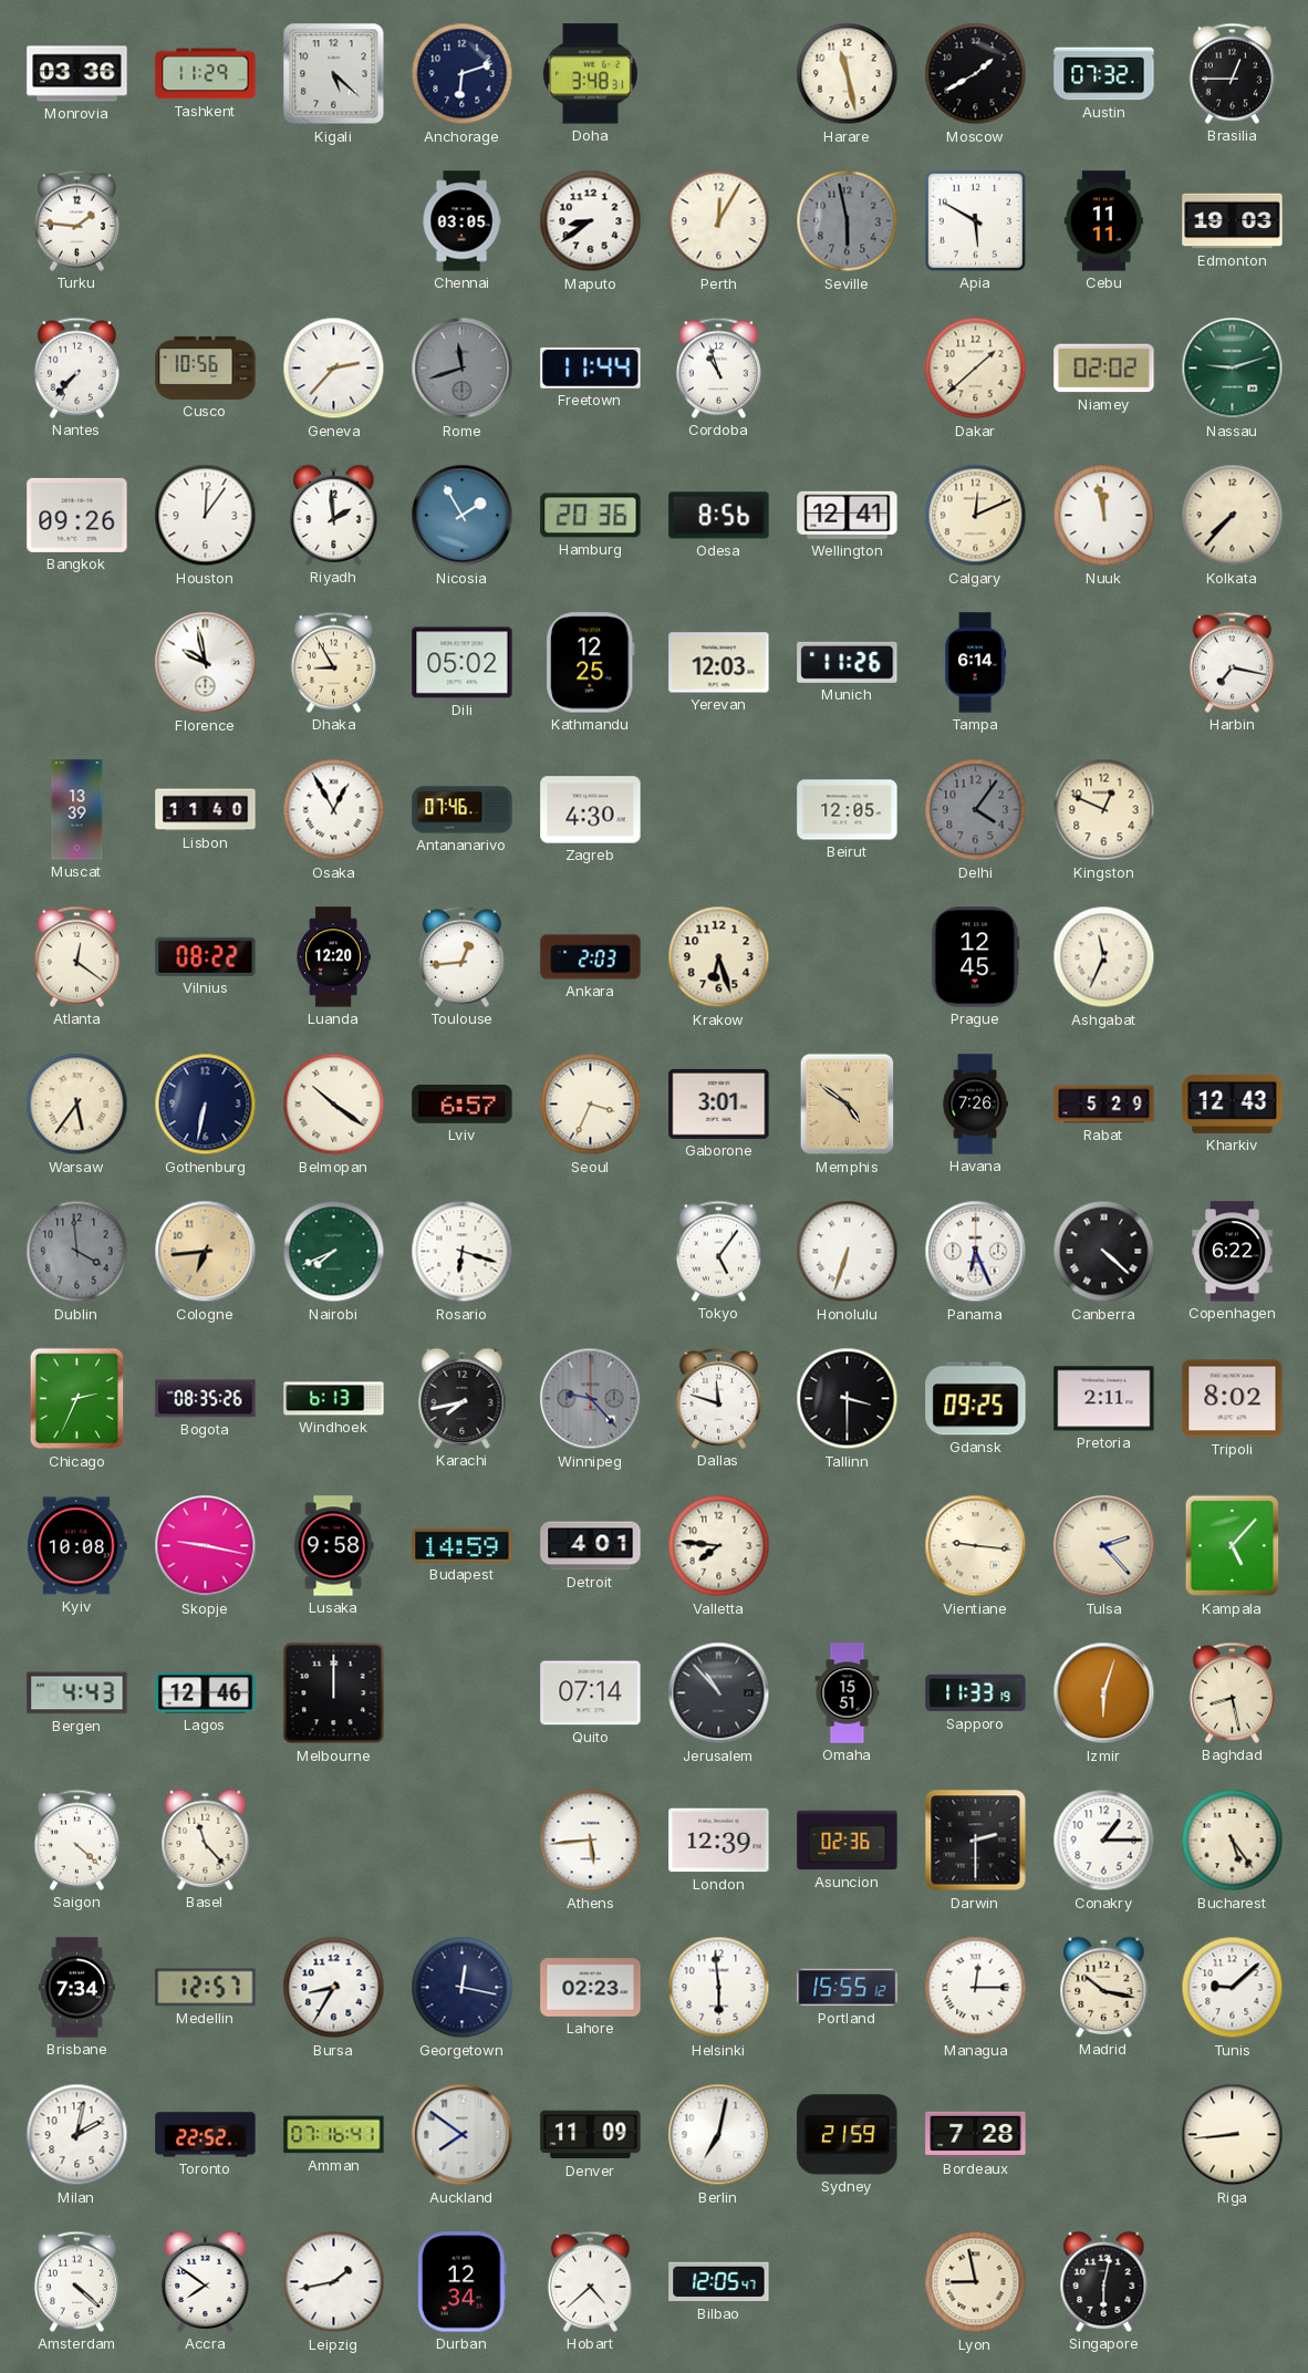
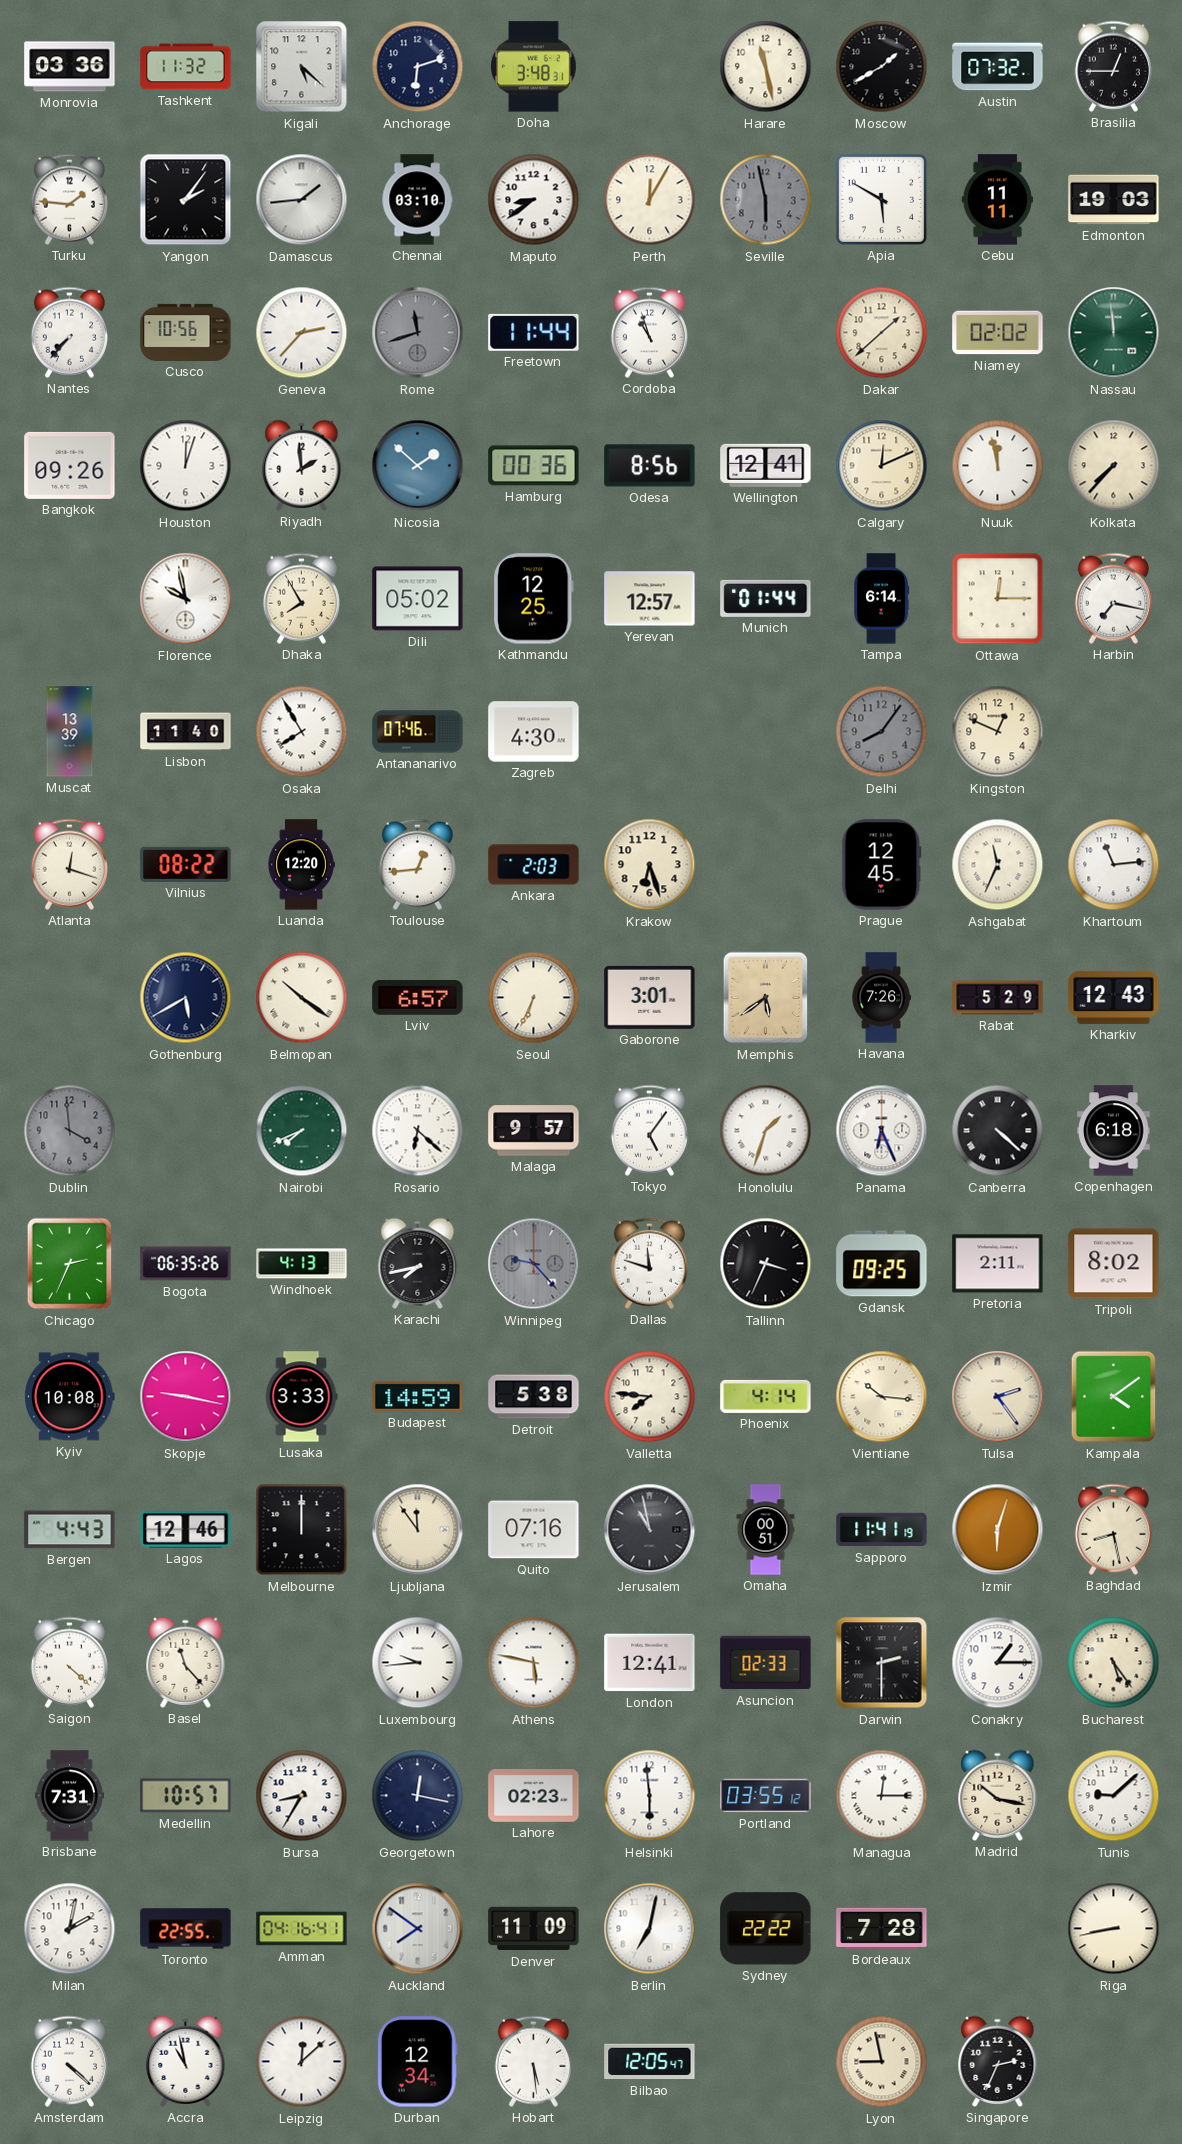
Tashkent: 11:29 -> 11:32 (186, 67)
Yangon: none -> 2:06 (186, 200)
Damascus: none -> 1:44 (302, 200)
Chennai: 03:05 -> 03:10 (417, 200)
Nassau: 9:12 -> 11:59 (1114, 333)
Houston: 12:06 -> 12:03 (186, 466)
Nicosia: 1:55 -> 1:52 (418, 466)
Hamburg: 20:36 -> 00:36 (534, 466)
Dhaka: 8:55 -> 7:55 (301, 598)
Yerevan: 12:03 -> 12:57 (650, 599)
Munich: 11:26 -> 01:44 (766, 598)
Ottawa: none -> 12:15 (998, 599)
Osaka: 12:55 -> 7:55 (302, 732)
Beirut: 12:05 -> none (848, 810)
Delhi: 4:06 -> 8:06 (882, 732)
Atlanta: 12:21 -> 12:18 (69, 864)
Khartoum: none -> 11:14 (1114, 865)
Warsaw: 5:36 -> none (77, 1105)
Gothenburg: 6:32 -> 5:40 (186, 998)
Seoul: 3:34 -> 6:34 (534, 998)
Memphis: 4:51 -> 5:39 (766, 998)
Cologne: 6:44 -> none (206, 1252)
Rosario: 6:18 -> 6:22 (418, 1131)
Malaga: none -> 9:57 (534, 1131)
Honolulu: 6:33 -> 1:33 (766, 1131)
Copenhagen: 6:22 -> 6:18 (1114, 1131)
Bogota: 08:35 -> 06:35 (186, 1264)
Windhoek: 6:13 -> 4:13 (302, 1264)
Tallinn: 3:30 -> 3:34 (766, 1264)
Lusaka: 9:58 -> 3:33 (301, 1397)
Detroit: 4:01 -> 5:38 (534, 1397)
Phoenix: none -> 4:14 (766, 1396)
Vientiane: 9:16 -> 10:16 (882, 1397)
Tulsa: 2:23 -> 2:24 (998, 1397)
Kampala: 5:07 -> 4:09 (1114, 1397)
Ljubljana: none -> 11:54 (418, 1530)
Quito: 07:14 -> 07:16 (534, 1530)
Jerusalem: 10:53 -> 10:58 (650, 1530)
Omaha: 15:51 -> 00:51 (766, 1530)
Sapporo: 11:33 -> 11:41 (882, 1530)
Luxembourg: none -> 9:44 (418, 1663)
Athens: 5:44 -> 5:47 (534, 1663)
London: 12:39 -> 12:41 (650, 1663)
Asuncion: 02:36 -> 02:33 (766, 1663)
Brisbane: 7:34 -> 7:31 (69, 1796)
Medellin: 12:57 -> 10:57 (186, 1796)
Portland: 15:55 -> 03:55 (766, 1796)
Toronto: 22:52 -> 22:55 (186, 1929)
Amman: 07:16 -> 04:16 (302, 1929)
Sydney: 21:59 -> 22:22 (766, 1929)
Riga: 8:44 -> 8:43 (1114, 1929)
Accra: 7:51 -> 10:58 (186, 2061)
Leipzig: 1:43 -> 12:08 (302, 2062)
Hobart: 4:38 -> 5:29 (533, 2061)
Singapore: 6:02 -> 2:34 (998, 2061)
